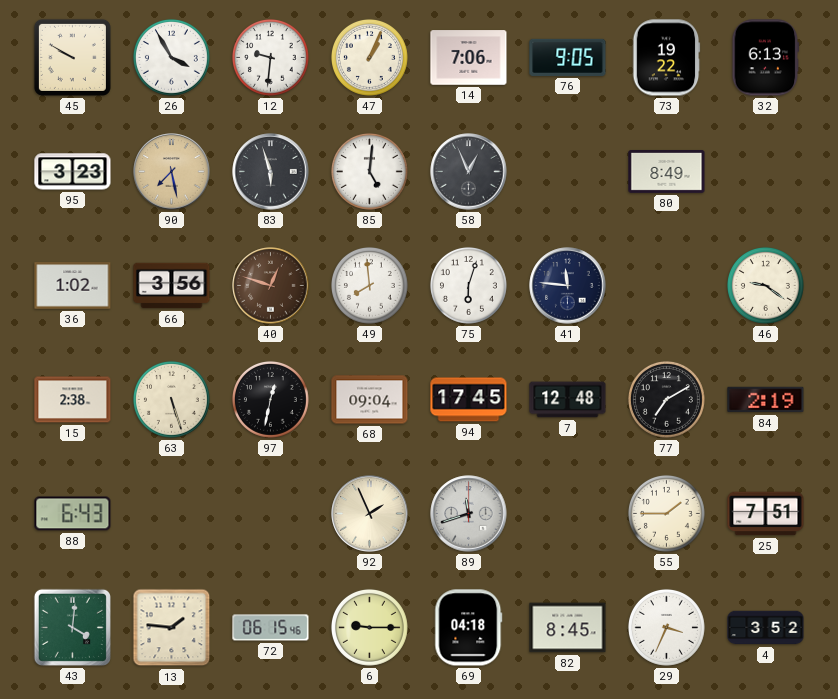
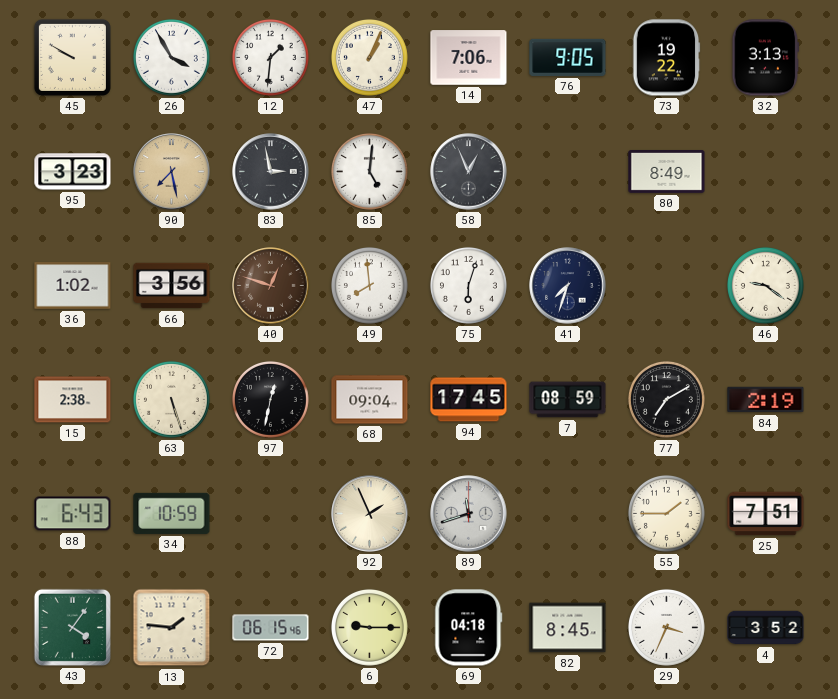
12: 9:31 -> 1:31 (270, 57)
32: 6:13 -> 3:13 (766, 58)
83: 5:57 -> 2:58 (271, 172)
41: 11:46 -> 7:33 (568, 286)
7: 12:48 -> 08:59 (568, 400)
34: none -> 10:59 (172, 513)
43: 4:01 -> 4:06 (72, 627)
